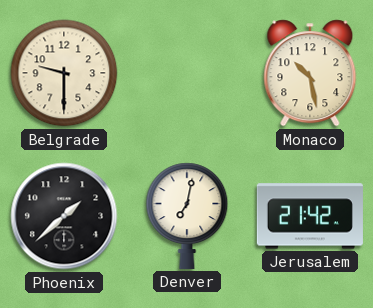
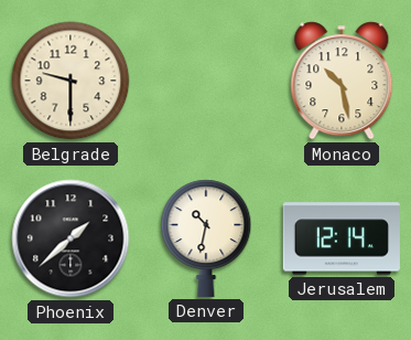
Denver: 7:02 -> 10:32 (206, 238)
Jerusalem: 21:42 -> 12:14 (342, 238)
